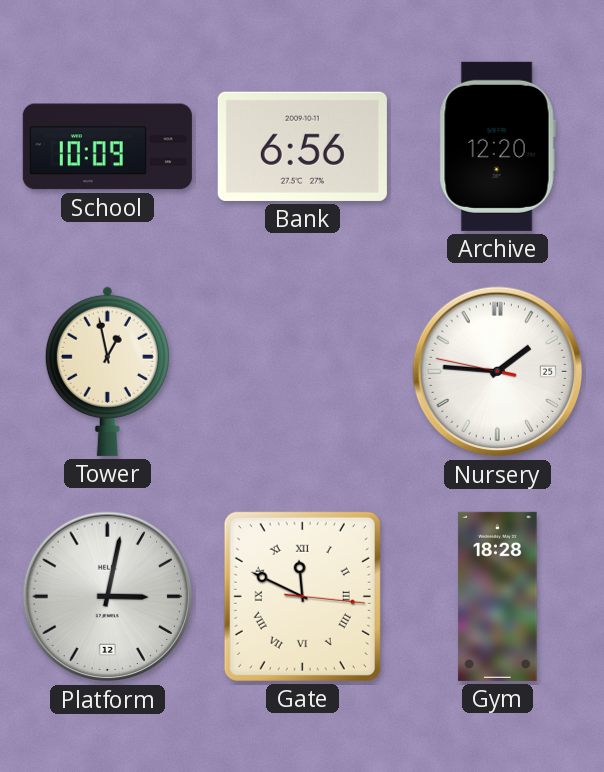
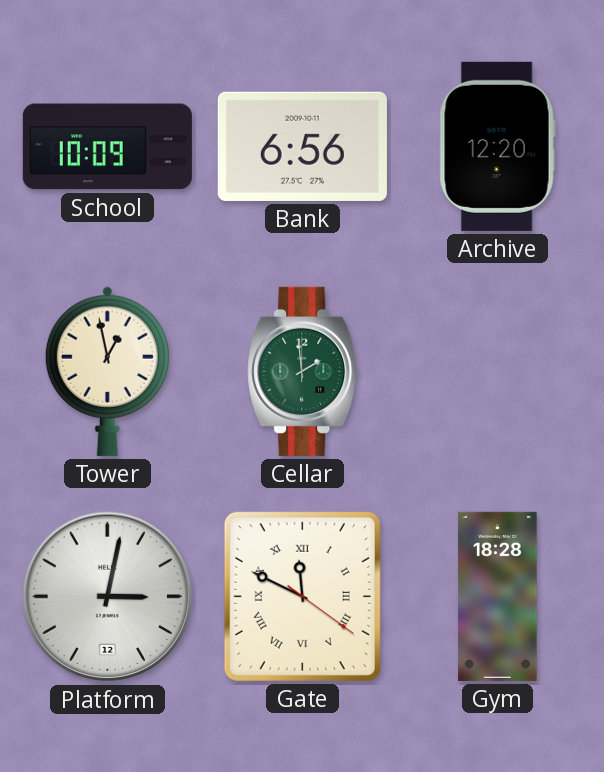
Cellar: none -> 1:59 (303, 371)
Nursery: 1:45 -> none (498, 372)
Gate: 11:49:16 -> 11:49:21 (302, 596)
